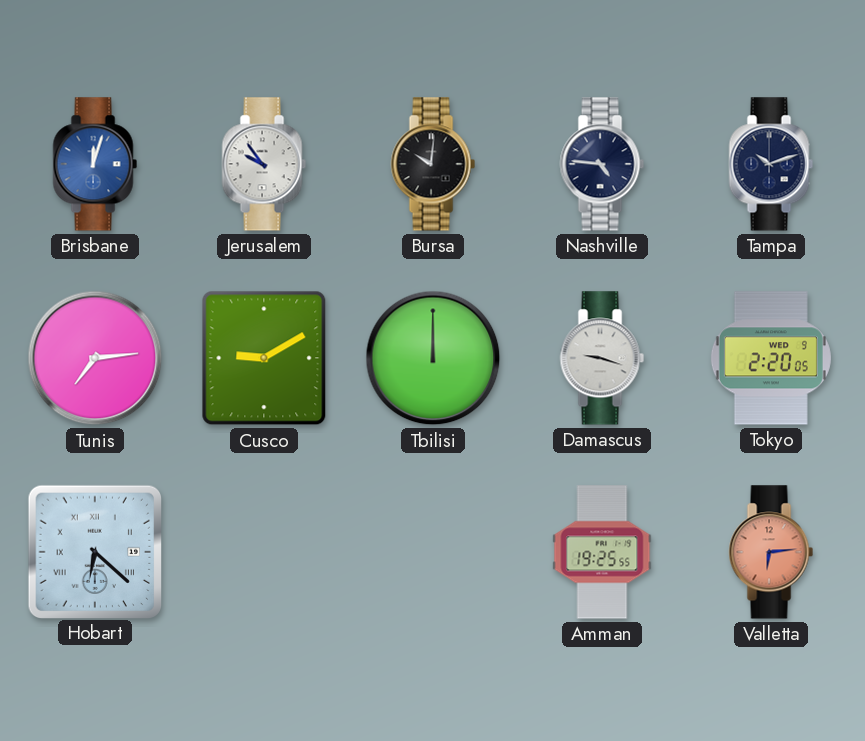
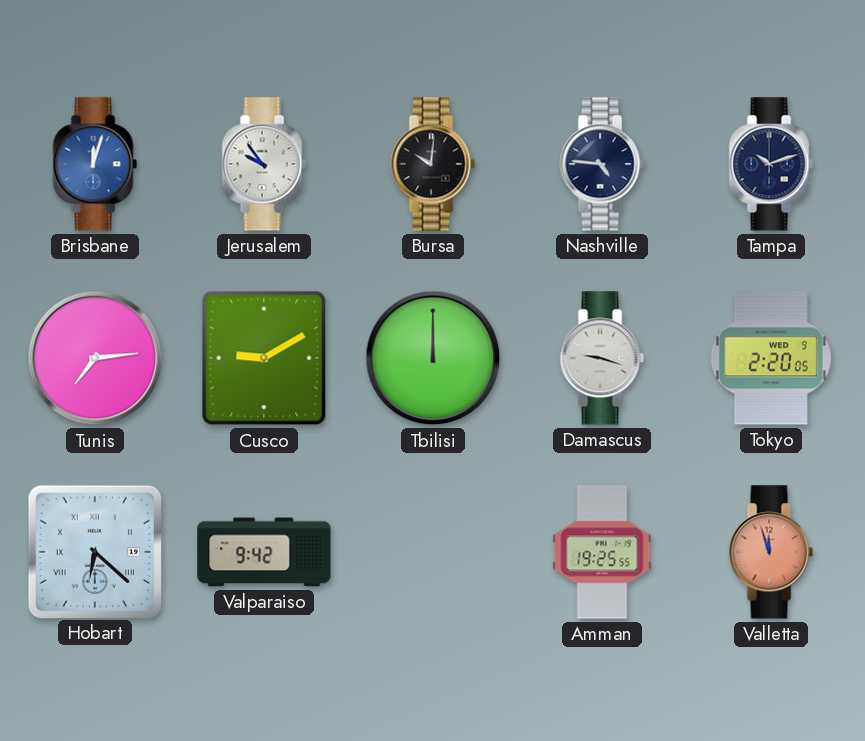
Valparaiso: none -> 9:42 (264, 552)
Valletta: 6:14 -> 11:57 (771, 552)
